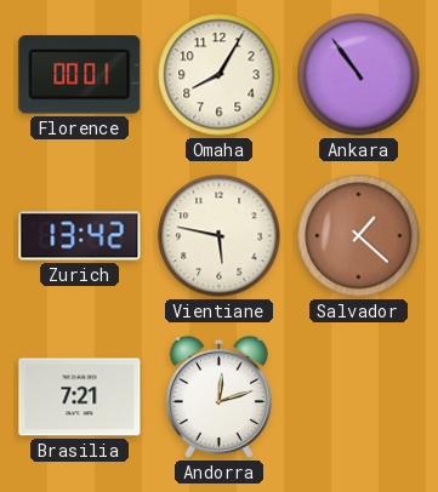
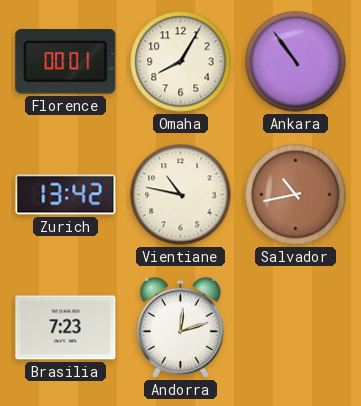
Vientiane: 5:47 -> 10:47 (181, 195)
Salvador: 1:22 -> 10:43 (296, 195)
Brasilia: 7:21 -> 7:23 (66, 328)
